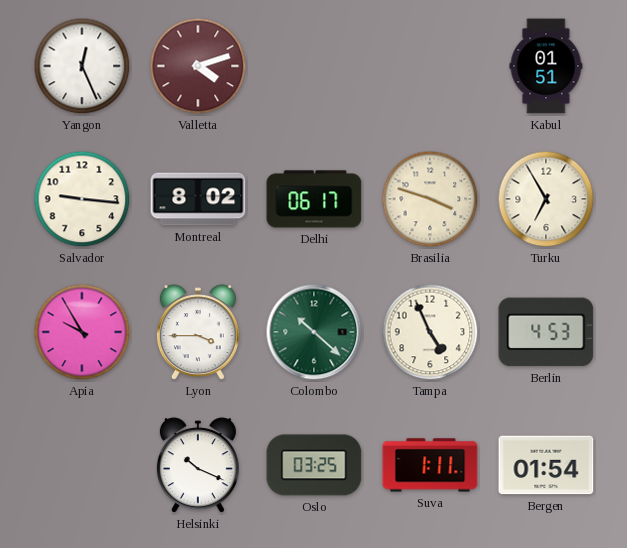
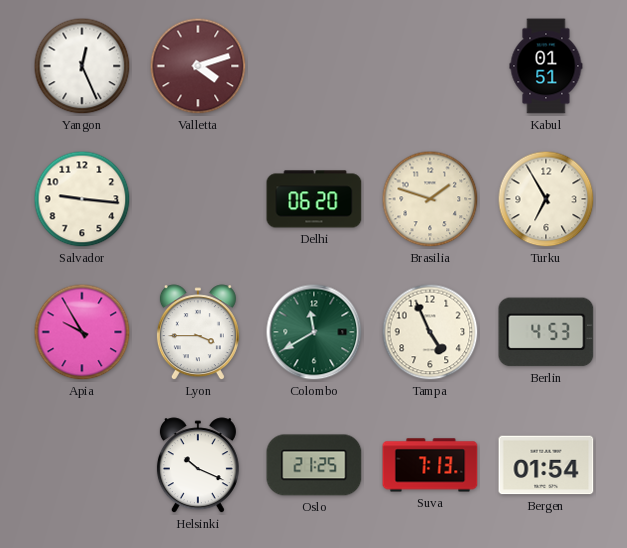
Montreal: 8:02 -> none (198, 199)
Delhi: 06:17 -> 06:20 (314, 199)
Brasilia: 3:48 -> 1:48 (430, 199)
Colombo: 10:22 -> 11:40 (314, 332)
Oslo: 03:25 -> 21:25 (314, 465)
Suva: 1:11 -> 7:13 (430, 465)
